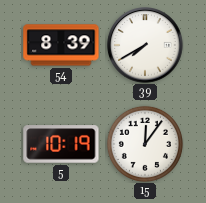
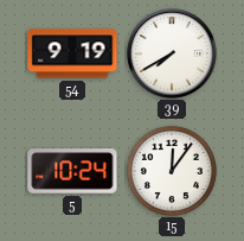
54: 8:39 -> 9:19 (72, 53)
5: 10:19 -> 10:24 (72, 171)
